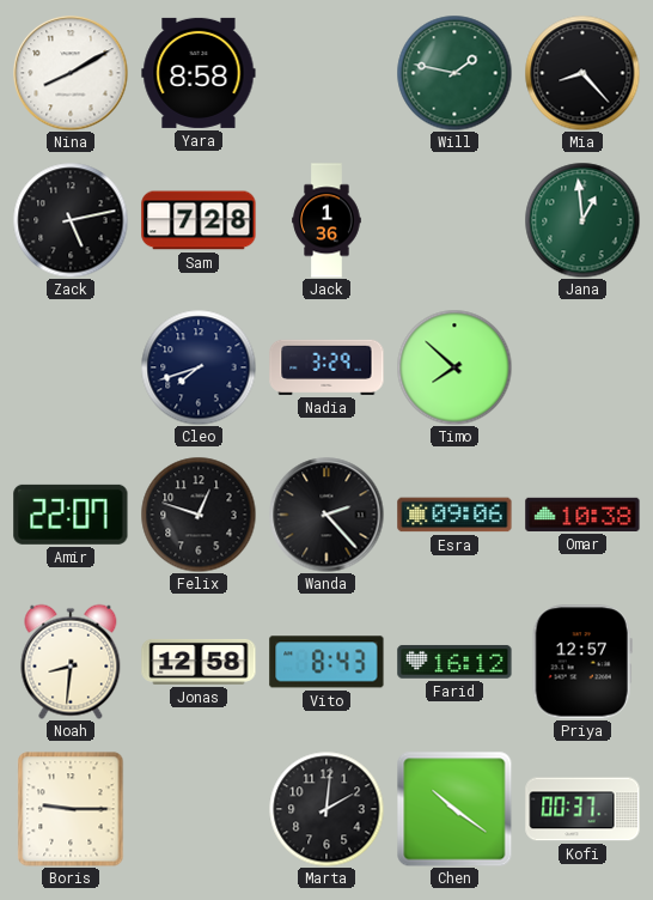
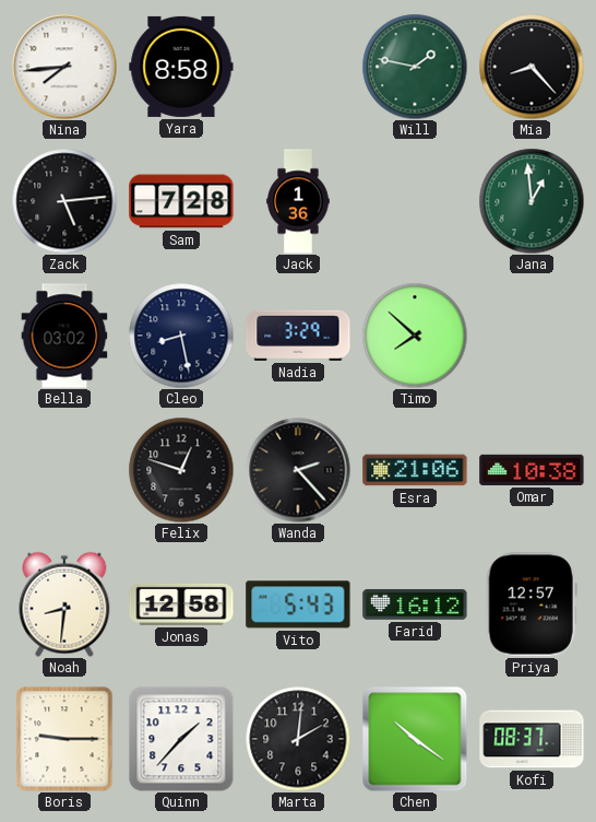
Nina: 8:10 -> 7:44 (64, 67)
Zack: 5:13 -> 5:14 (64, 201)
Bella: none -> 03:02 (64, 336)
Cleo: 7:42 -> 8:28 (181, 336)
Amir: 22:07 -> none (71, 515)
Esra: 09:06 -> 21:06 (415, 470)
Vito: 8:43 -> 5:43 (298, 604)
Quinn: none -> 1:37 (181, 739)
Kofi: 00:37 -> 08:37 (532, 739)
